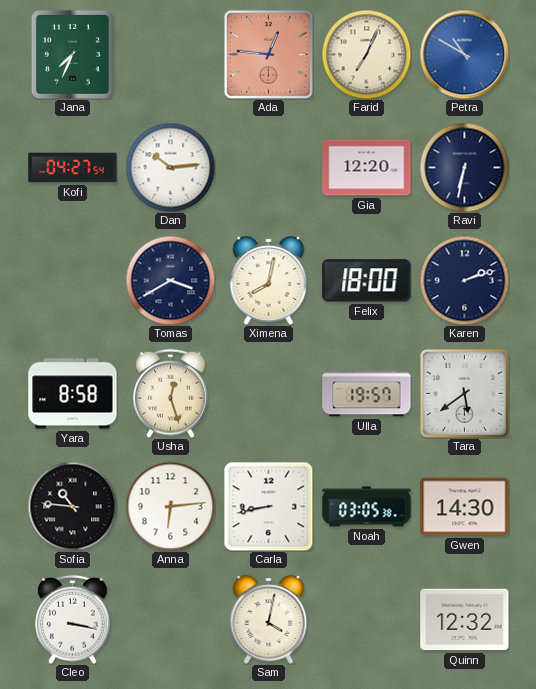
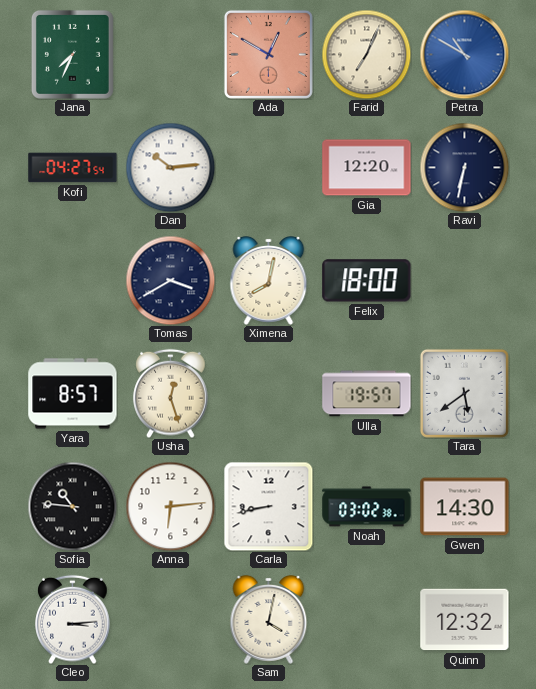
Ada: 12:46 -> 12:50 (268, 54)
Karen: 2:12 -> none (464, 280)
Yara: 8:58 -> 8:57 (73, 394)
Noah: 03:05 -> 03:02 (367, 507)
Cleo: 3:17 -> 3:14 (73, 619)
